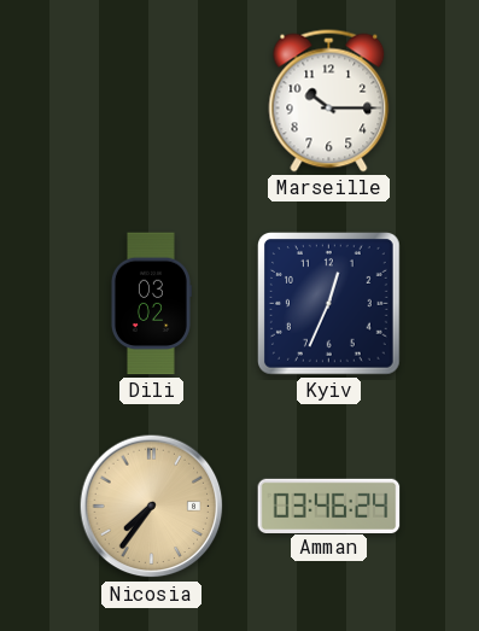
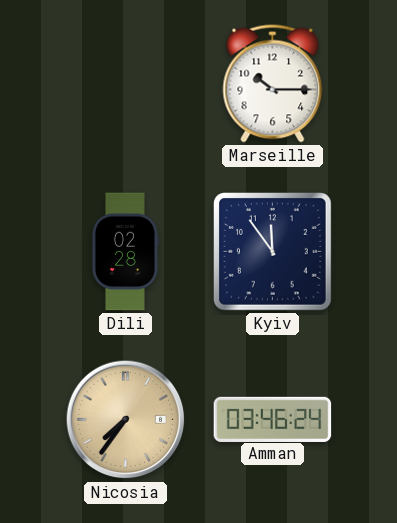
Dili: 03:02 -> 02:28 (125, 252)
Kyiv: 12:34 -> 11:54 (273, 252)
